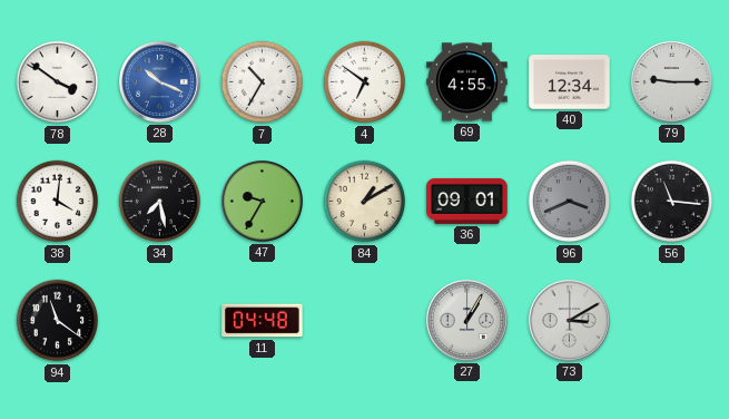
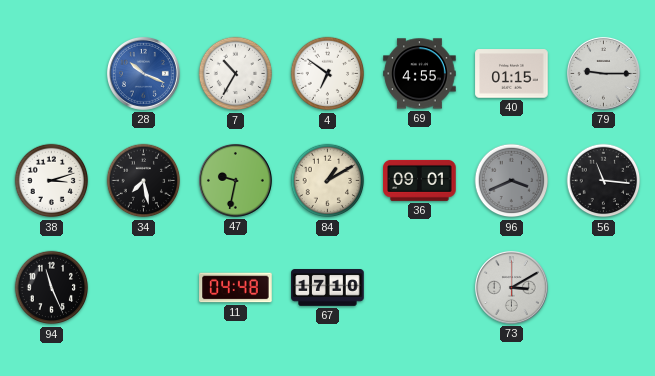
78: 3:51 -> none (58, 82)
40: 12:34 -> 01:15 (512, 74)
38: 4:01 -> 3:12 (52, 181)
47: 9:35 -> 9:32 (235, 180)
94: 11:21 -> 11:26 (52, 288)
67: none -> 17:10 (328, 288)
27: 1:05 -> none (466, 320)
